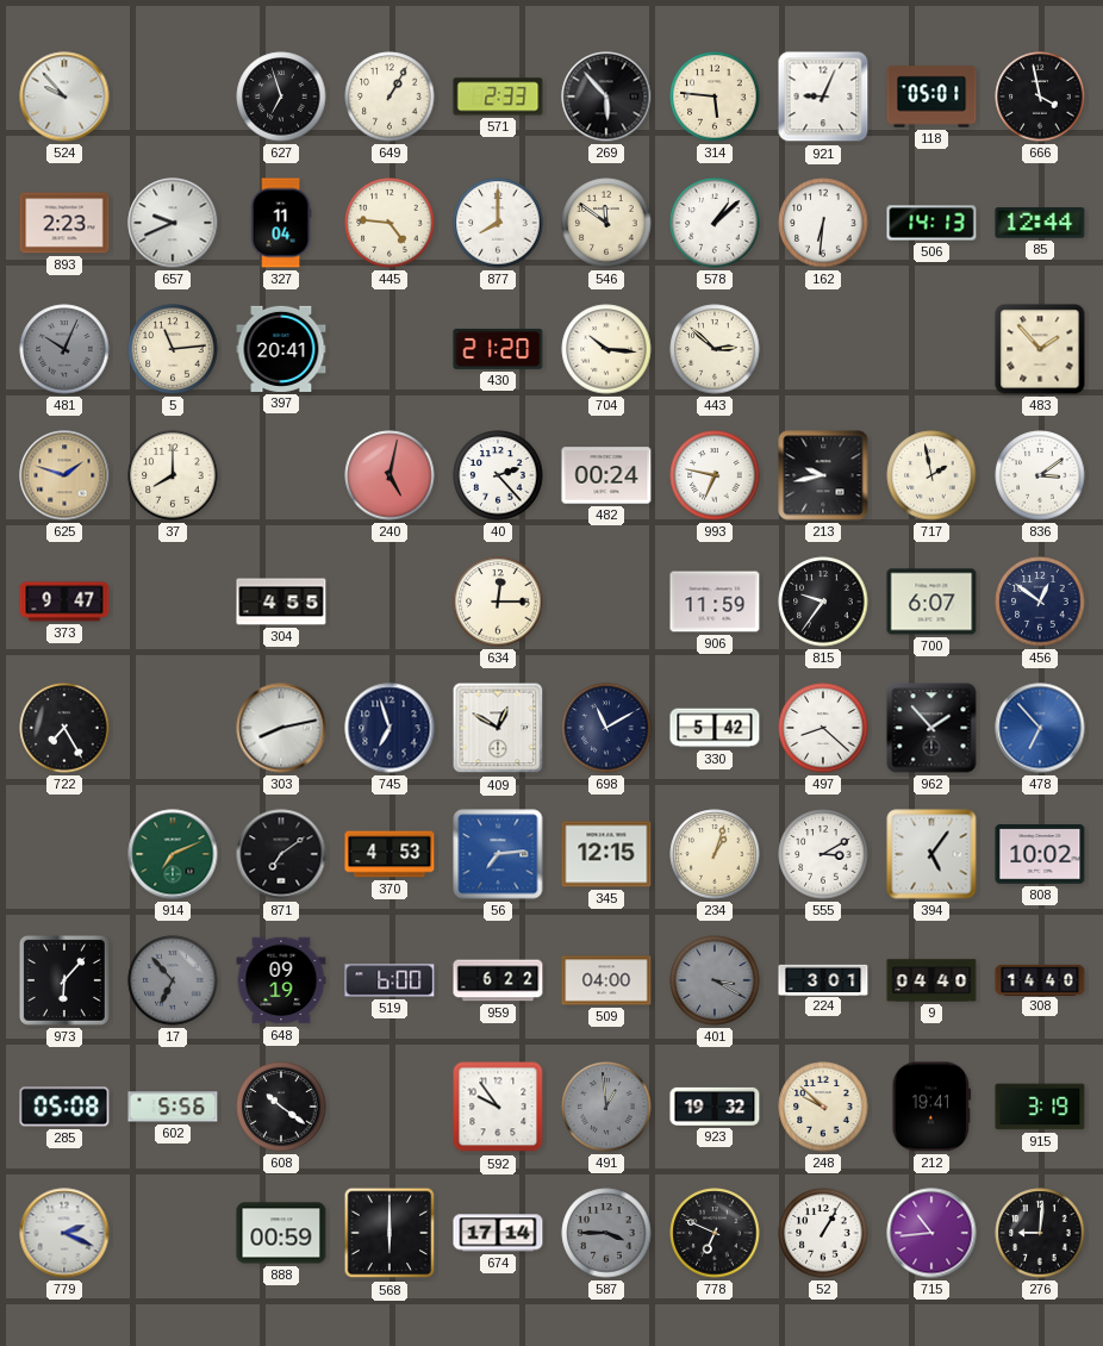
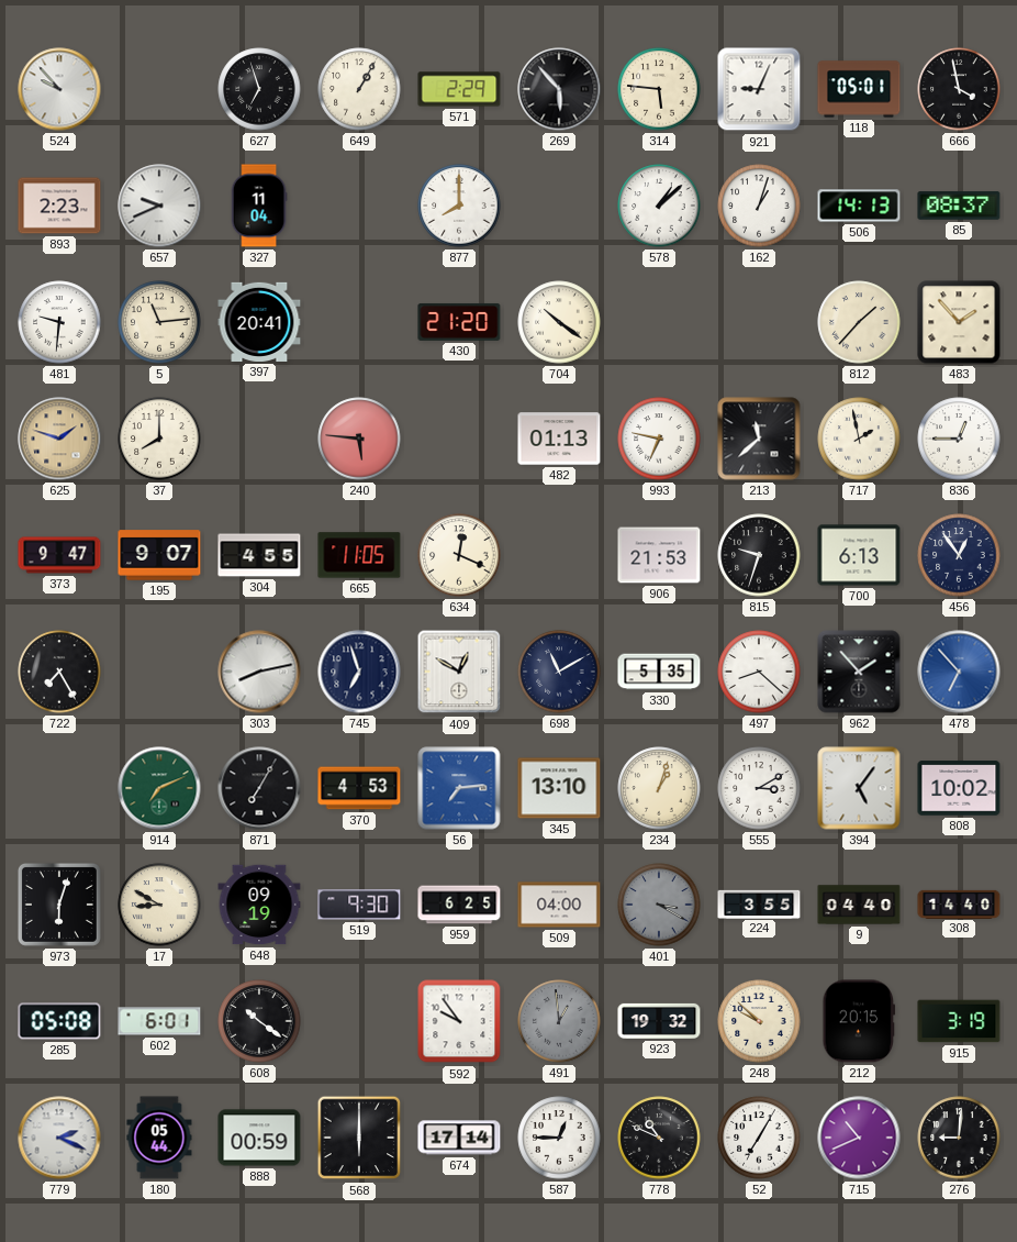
571: 2:33 -> 2:29 (459, 89)
445: 4:46 -> none (390, 223)
546: 11:51 -> none (606, 223)
162: 6:31 -> 1:03 (759, 206)
85: 12:44 -> 08:37 (959, 206)
481: 10:04 -> 9:31 (59, 322)
481 dial: grey -> white (59, 322)
704: 10:16 -> 10:21 (559, 322)
443: 2:52 -> none (715, 349)
812: none -> 1:37 (859, 322)
240: 5:02 -> 5:46 (359, 439)
40: 2:23 -> none (498, 475)
482: 00:24 -> 01:13 (559, 439)
213: 9:43 -> 11:38 (759, 439)
836: 3:09 -> 12:45 (959, 439)
195: none -> 9:07 (159, 555)
665: none -> 11:05 (359, 555)
634: 12:15 -> 12:19 (459, 555)
906: 11:59 -> 21:53 (659, 555)
815: 9:36 -> 9:33 (759, 555)
700: 6:07 -> 6:13 (859, 555)
456: 12:51 -> 12:54 (959, 555)
330: 5:42 -> 5:35 (659, 672)
871: 7:09 -> 7:05 (259, 788)
345: 12:15 -> 13:10 (559, 788)
973: 6:07 -> 6:03 (59, 905)
17: 6:53 -> 8:50 (159, 905)
17 dial: grey -> cream (159, 905)
519: 6:00 -> 9:30 (359, 905)
959: 6:22 -> 6:25 (459, 905)
224: 3:01 -> 3:55 (759, 903)
602: 5:56 -> 6:01 (159, 1021)
212: 19:41 -> 20:15 (859, 1021)
180: none -> 05:44 (159, 1138)
587: 3:45 -> 12:45 (559, 1138)
587 dial: grey -> white (559, 1138)
778: 6:49 -> 10:49 (659, 1138)
52: 1:05 -> 7:05 (759, 1138)
715: 10:44 -> 10:41 (859, 1138)
